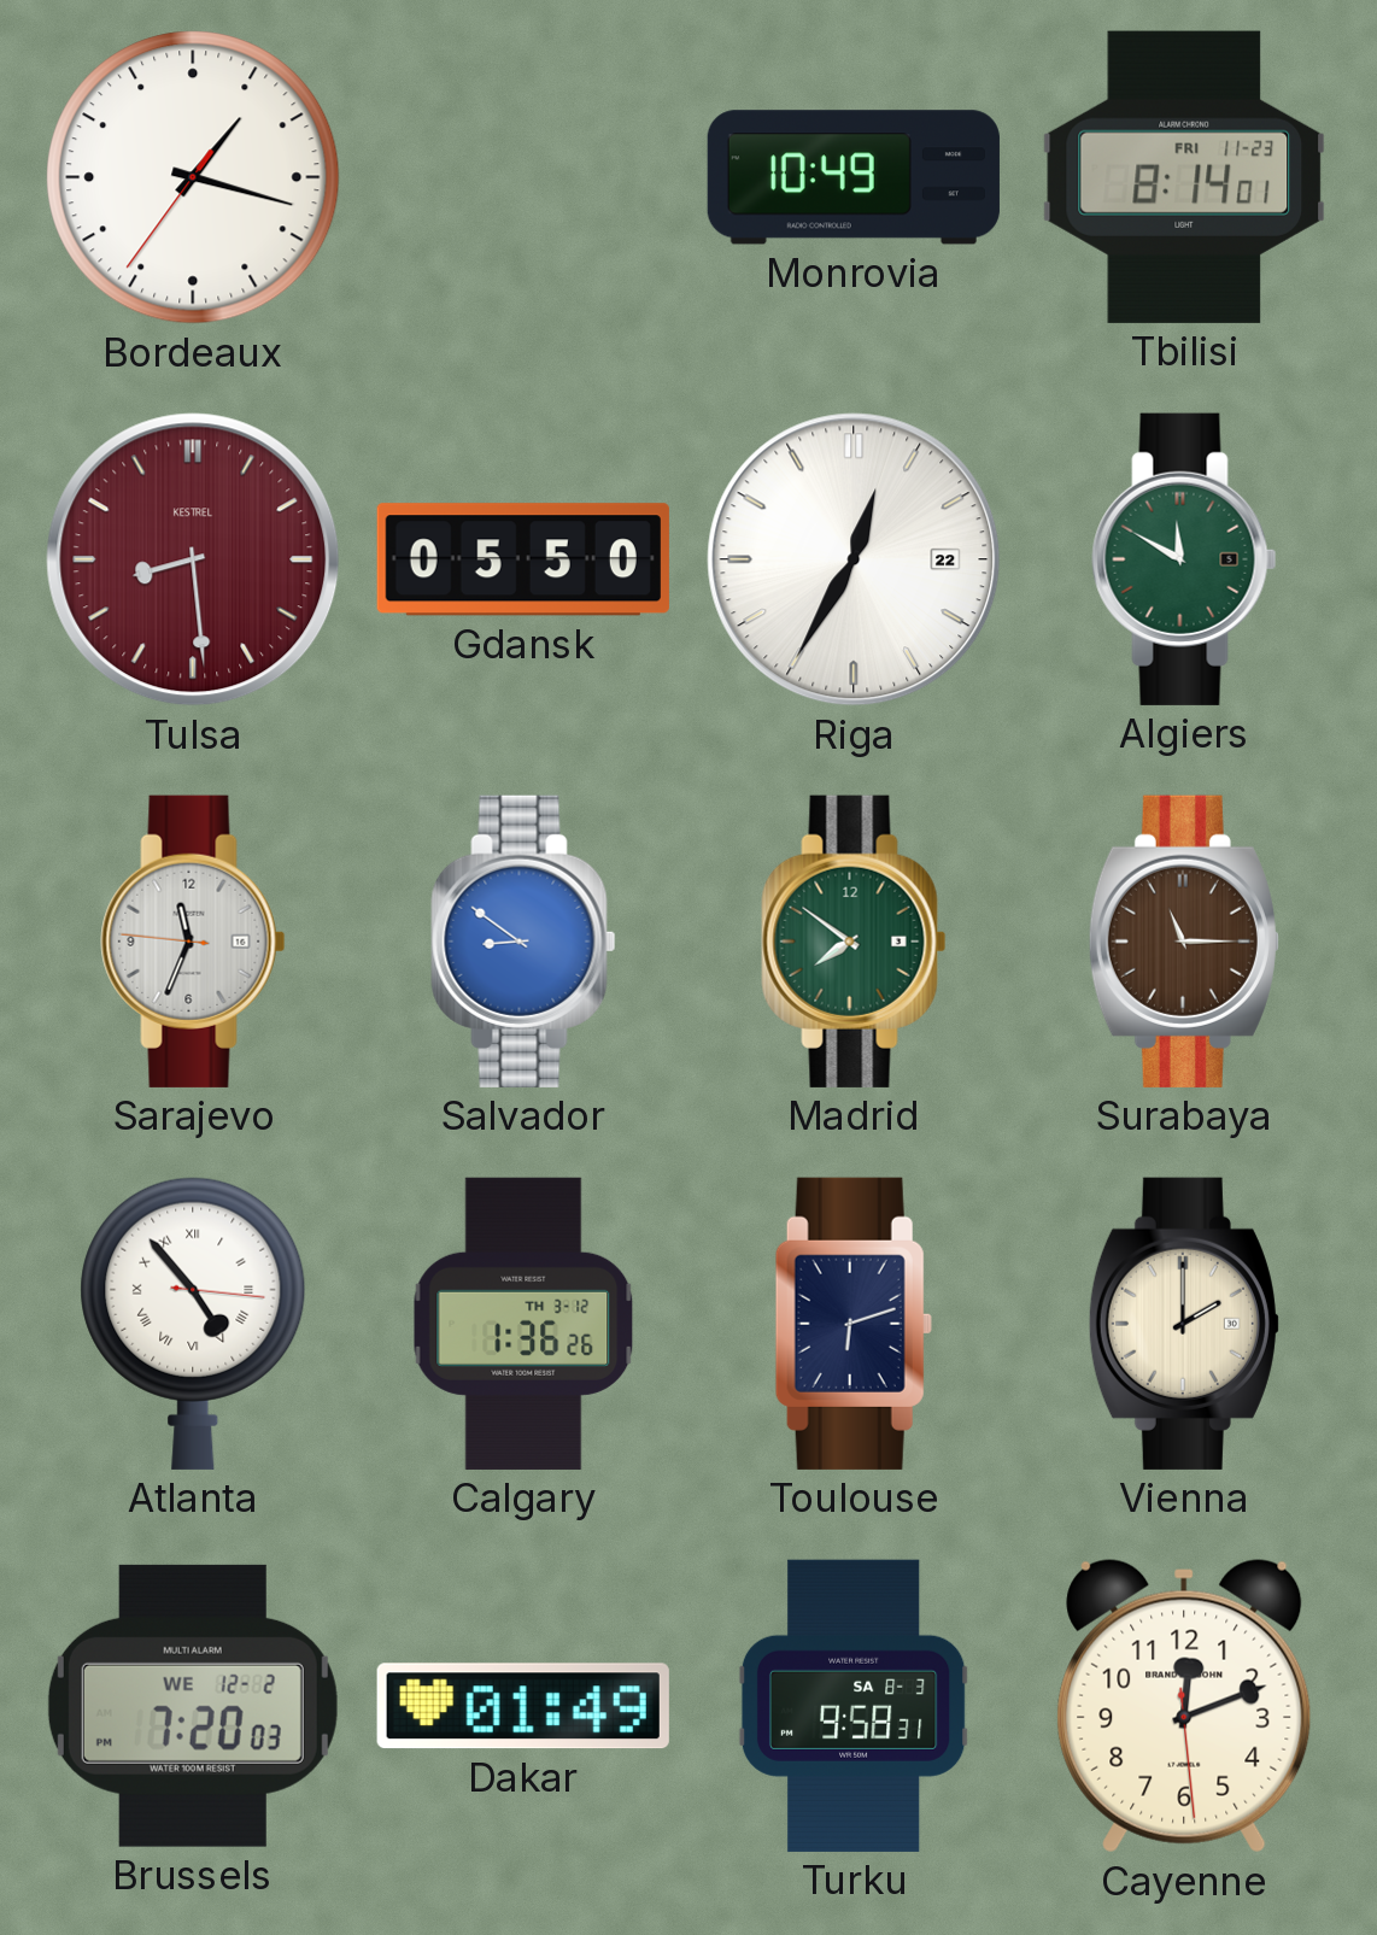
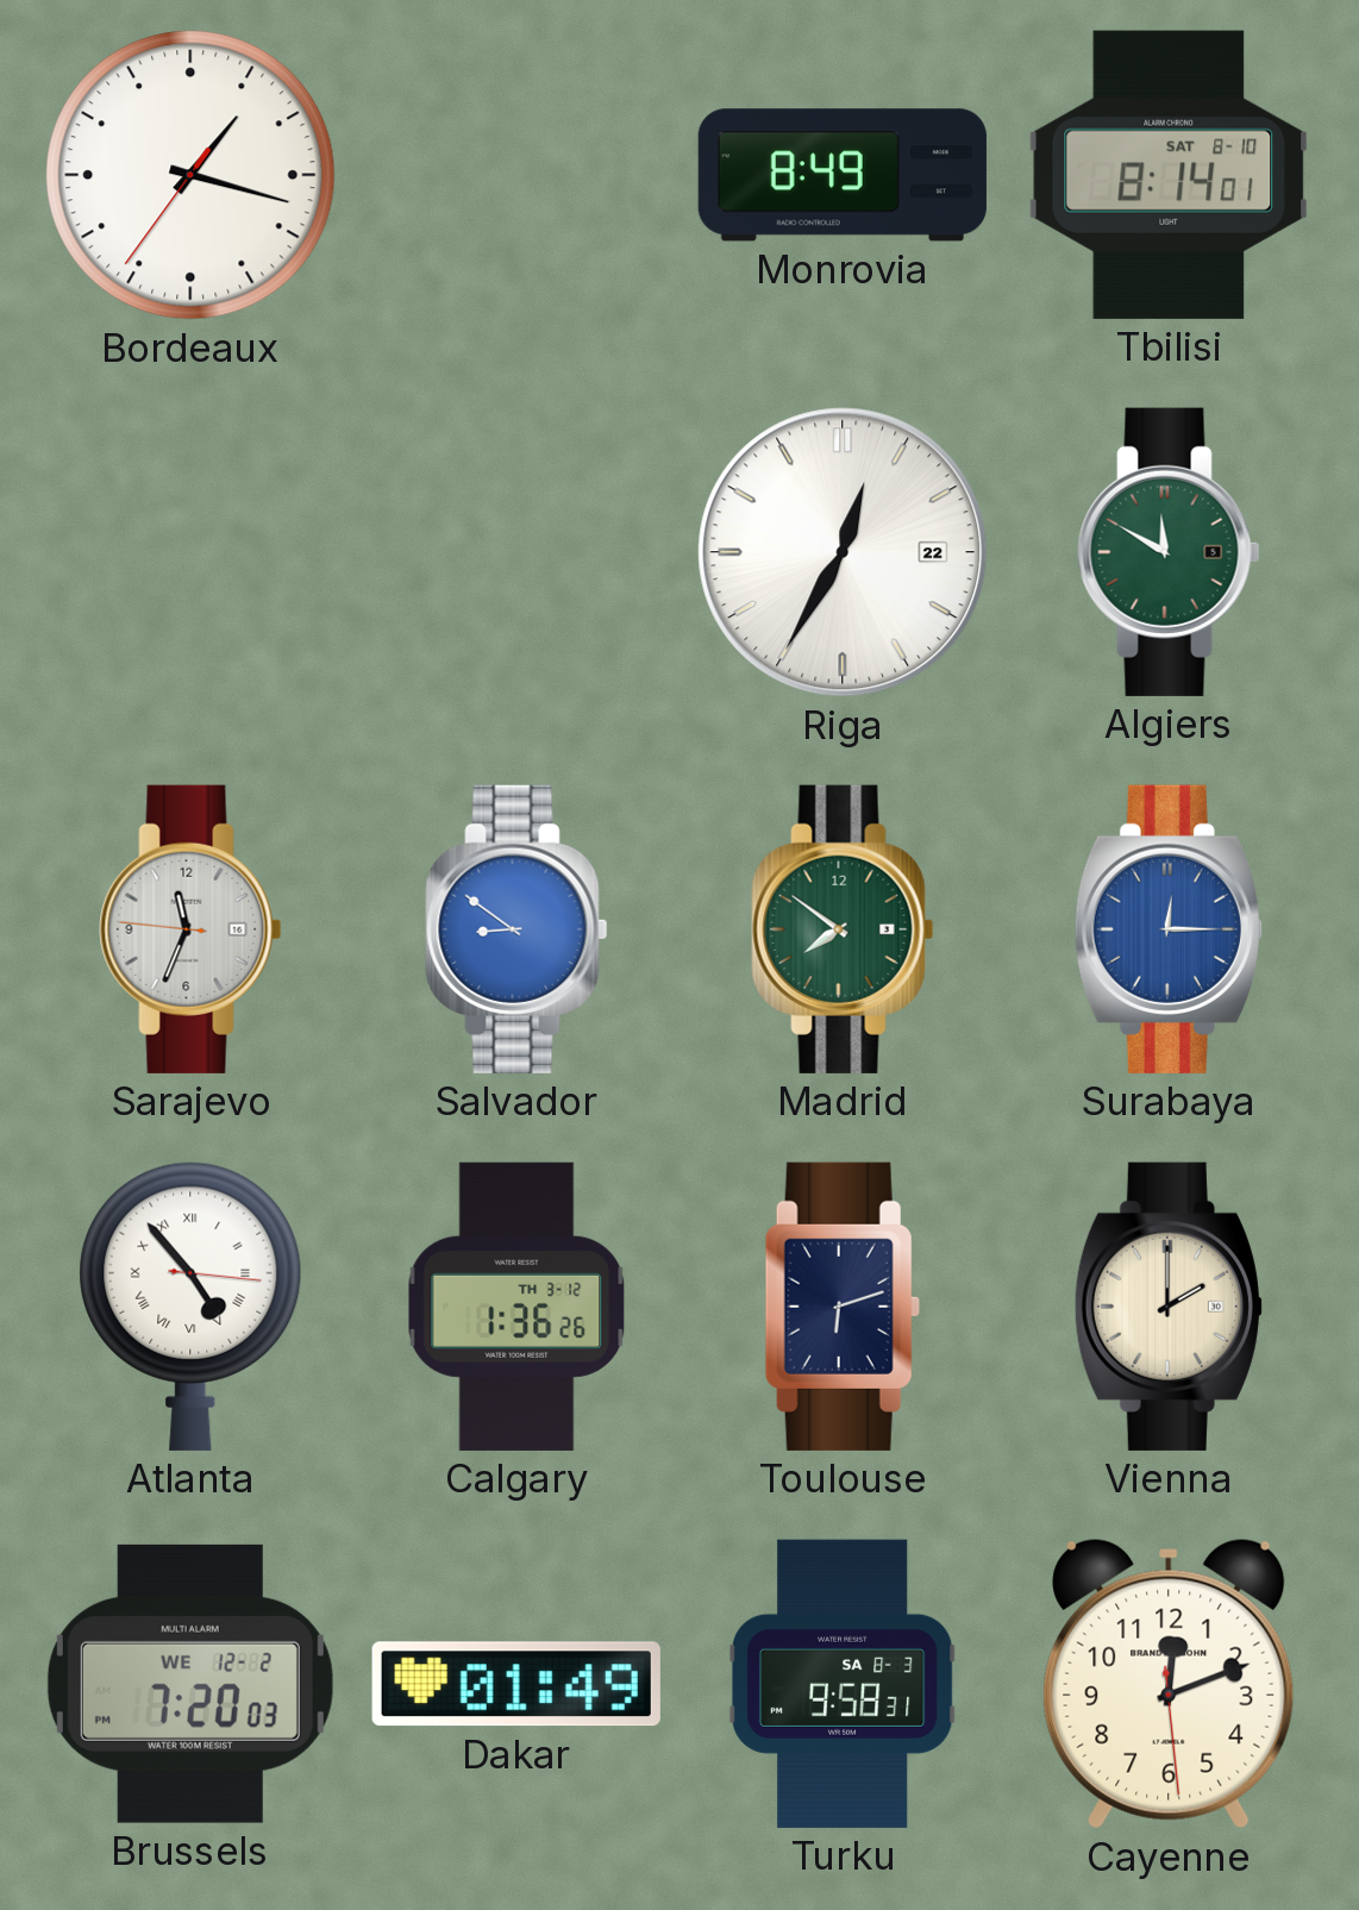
Monrovia: 10:49 -> 8:49 (843, 175)
Tbilisi date: FRI 11-23 -> SAT 8-10 (1169, 175)
Tulsa: 8:29 -> none (193, 559)
Gdansk: 05:50 -> none (523, 559)
Surabaya: 11:15 -> 12:15 (1169, 929)
Surabaya dial: brown -> blue (1169, 929)
